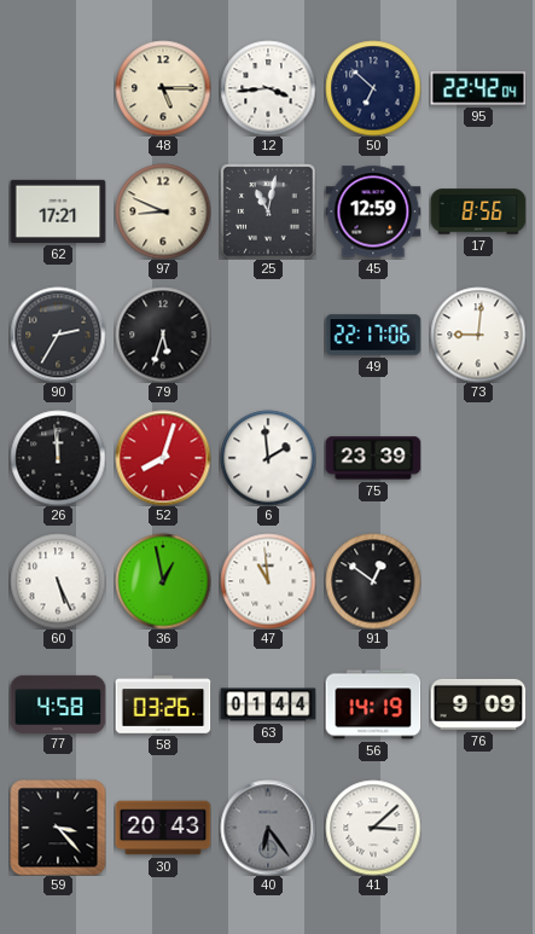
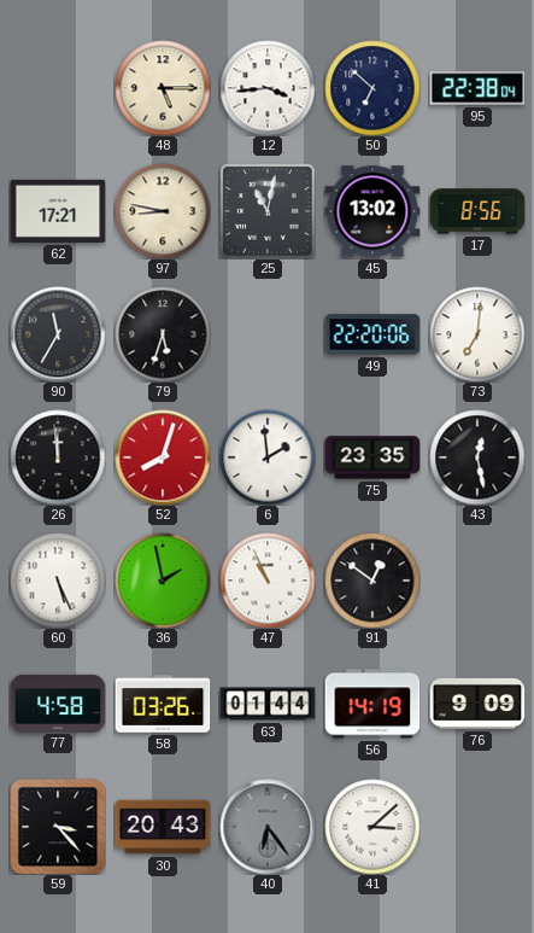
95: 22:42 -> 22:38 (477, 88)
97: 8:49 -> 8:47 (163, 211)
45: 12:59 -> 13:02 (372, 211)
90: 2:35 -> 11:35 (58, 334)
49: 22:17 -> 22:20 (372, 334)
73: 9:01 -> 7:01 (477, 334)
75: 23:39 -> 23:35 (372, 457)
43: none -> 12:28 (477, 457)
36: 12:58 -> 1:58 (163, 581)
47: 10:59 -> 10:56 (268, 581)
